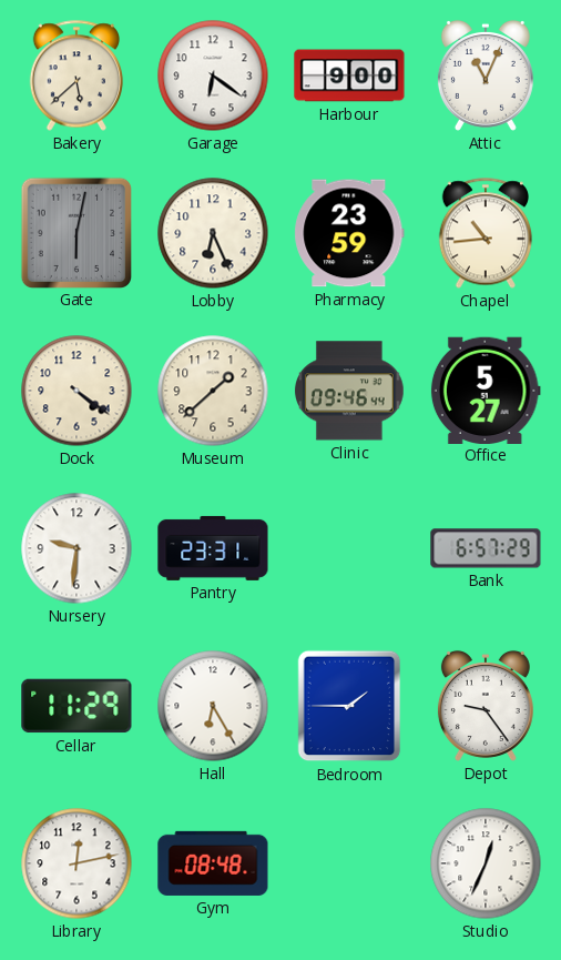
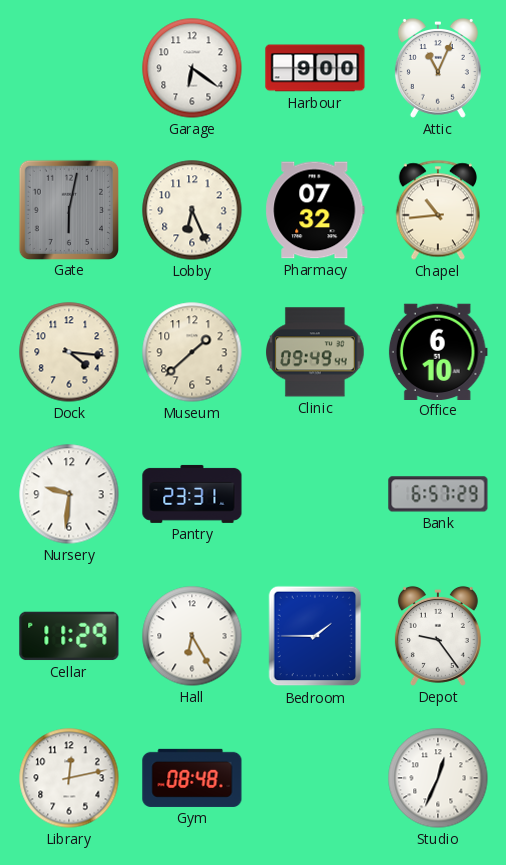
Bakery: 5:38 -> none (75, 75)
Pharmacy: 23:59 -> 07:32 (315, 210)
Dock: 4:21 -> 4:16 (69, 352)
Clinic: 09:46 -> 09:49 (316, 352)
Office: 5:27 -> 6:10 (438, 351)
